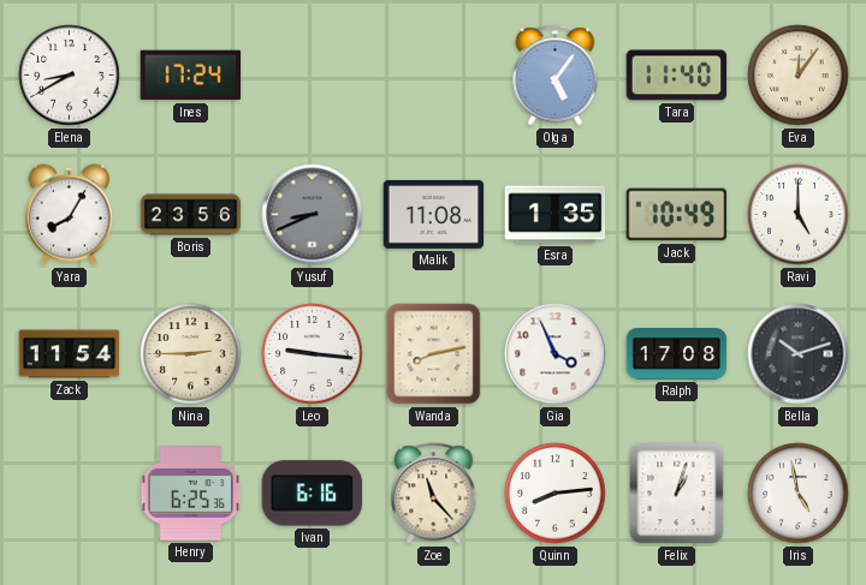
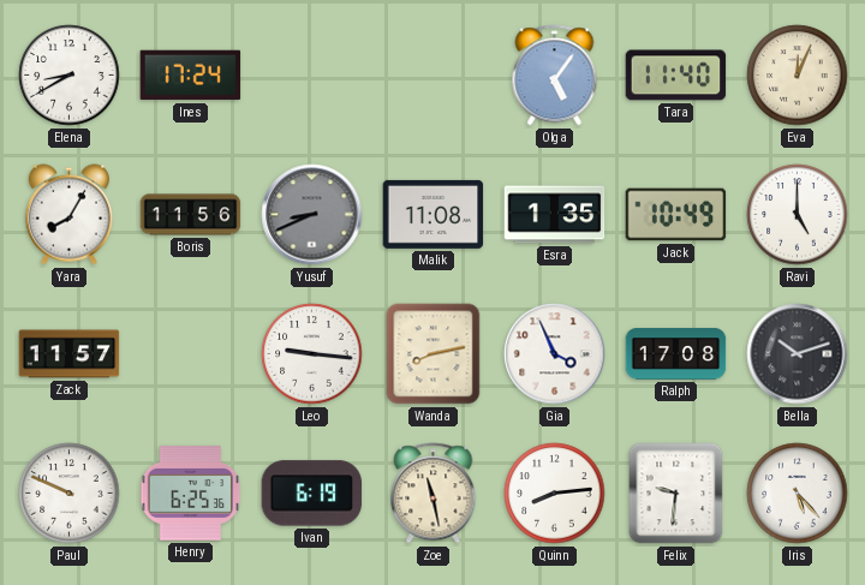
Eva: 12:06 -> 12:04 (798, 76)
Boris: 23:56 -> 11:56 (191, 215)
Zack: 11:54 -> 11:57 (70, 354)
Nina: 2:45 -> none (191, 354)
Paul: none -> 9:49 (70, 494)
Ivan: 6:16 -> 6:19 (312, 494)
Zoe: 11:23 -> 11:28 (434, 494)
Felix: 1:03 -> 9:31 (676, 494)
Iris: 4:58 -> 5:23 (798, 494)
